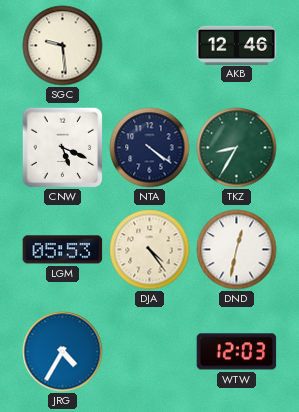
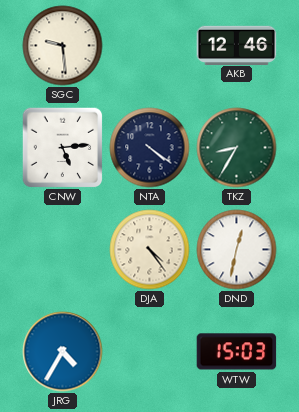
CNW: 5:19 -> 5:14 (62, 147)
LGM: 05:53 -> none (63, 250)
WTW: 12:03 -> 15:03 (237, 352)
